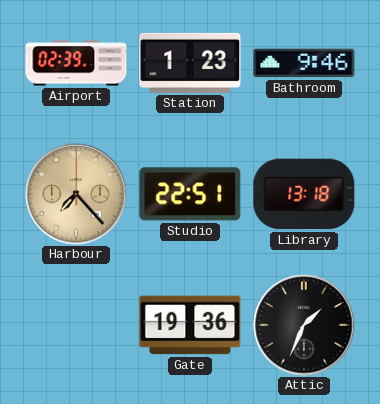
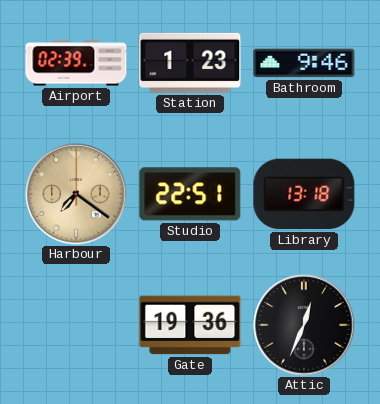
Harbour: 7:23 -> 7:21 (76, 194)
Attic: 1:34 -> 12:34 (304, 325)
